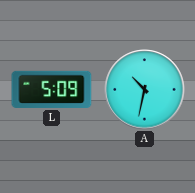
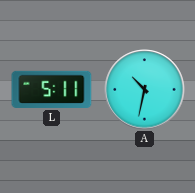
L: 5:09 -> 5:11 (52, 89)
